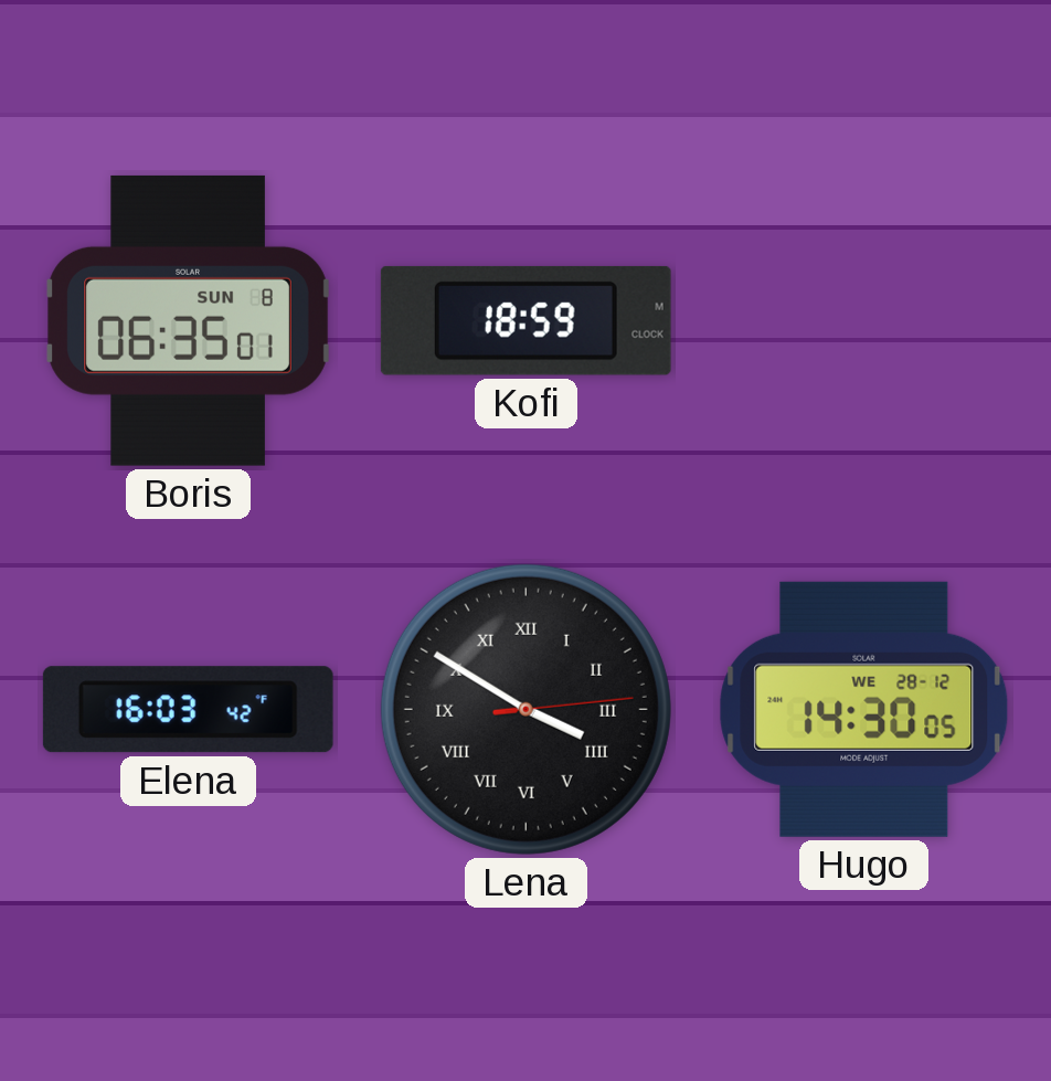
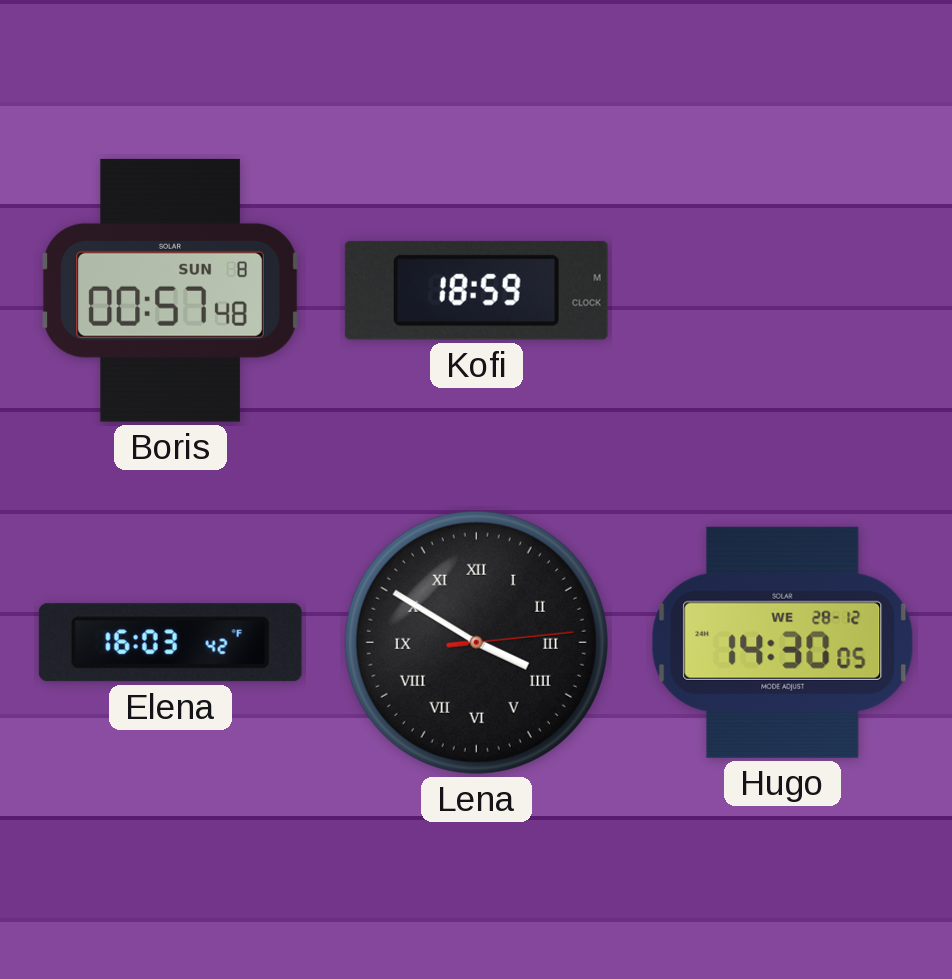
Boris: 06:35 -> 00:57 (171, 290)
